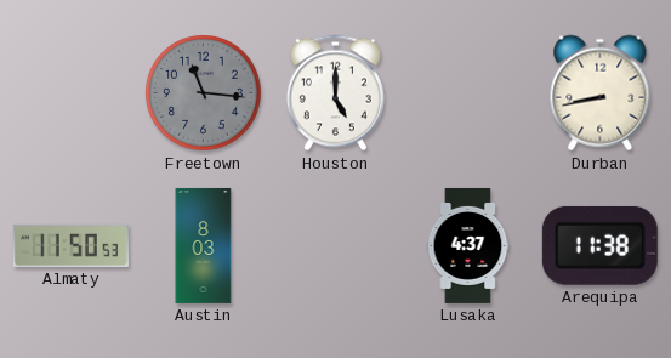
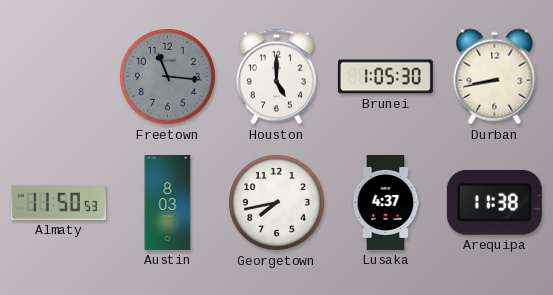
Brunei: none -> 1:05 (385, 77)
Georgetown: none -> 7:43 (277, 203)
